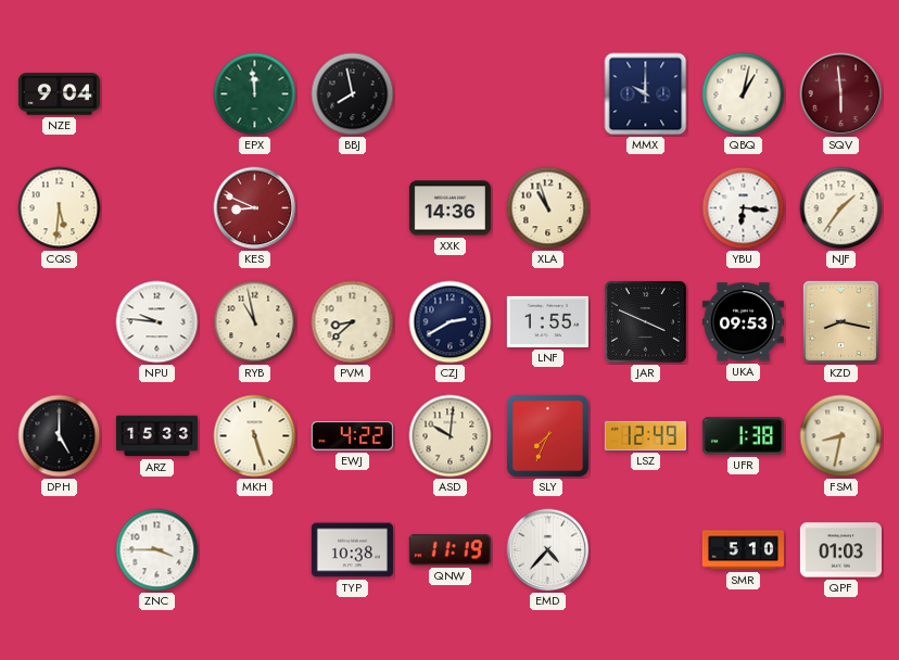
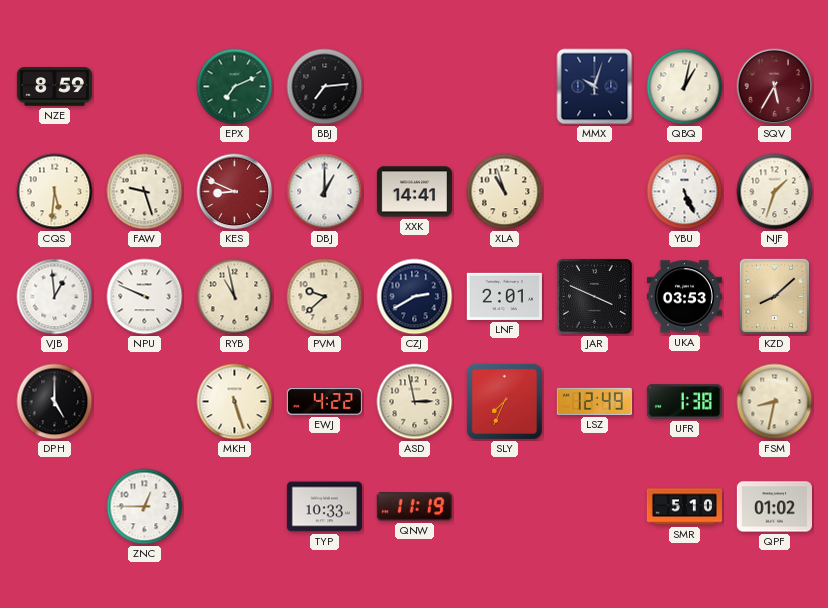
NZE: 9:04 -> 8:59 (54, 87)
EPX: 11:59 -> 7:11 (235, 87)
BBJ: 7:58 -> 7:14 (325, 87)
MMX: 10:00 -> 10:03 (595, 87)
SQV: 5:59 -> 5:35 (775, 87)
FAW: none -> 9:27 (145, 192)
DBJ: none -> 1:00 (325, 192)
XXK: 14:36 -> 14:41 (414, 192)
YBU: 6:16 -> 5:26 (685, 192)
NJF: 1:36 -> 1:33 (775, 192)
VJB: none -> 12:59 (55, 297)
NPU: 9:46 -> 9:49 (145, 297)
PVM: 8:38 -> 9:38 (325, 297)
LNF: 1:55 -> 2:01 (504, 296)
UKA: 09:53 -> 03:53 (684, 297)
KZD: 8:17 -> 8:08 (774, 296)
ARZ: 15:33 -> none (156, 436)
ASD: 10:01 -> 2:58 (415, 402)
ZNC: 3:45 -> 12:45 (145, 507)
TYP: 10:38 -> 10:33 (324, 507)
EMD: 4:37 -> none (548, 550)
QPF: 01:03 -> 01:02 (774, 507)
